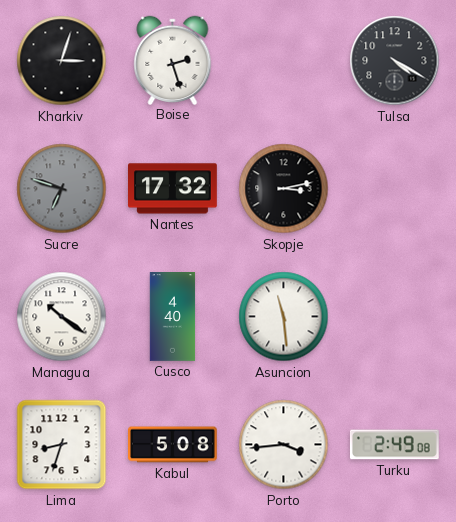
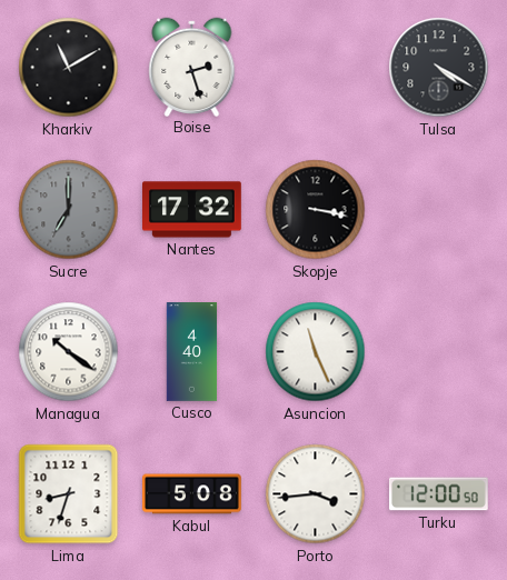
Kharkiv: 3:03 -> 11:10 (69, 68)
Sucre: 6:48 -> 7:00 (69, 210)
Skopje: 3:13 -> 3:17 (316, 210)
Asuncion: 11:29 -> 11:26 (316, 352)
Turku: 2:49 -> 12:00 (438, 494)
